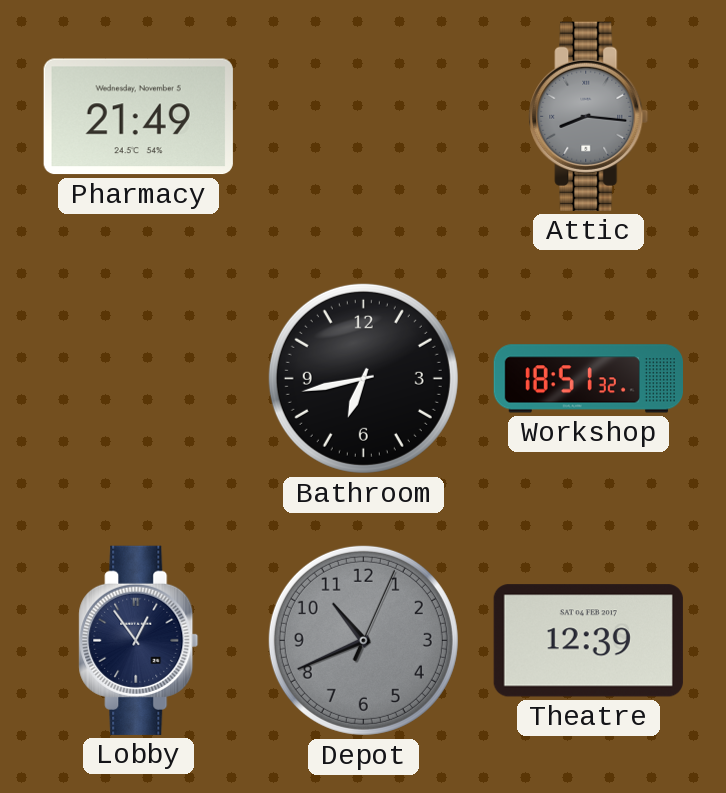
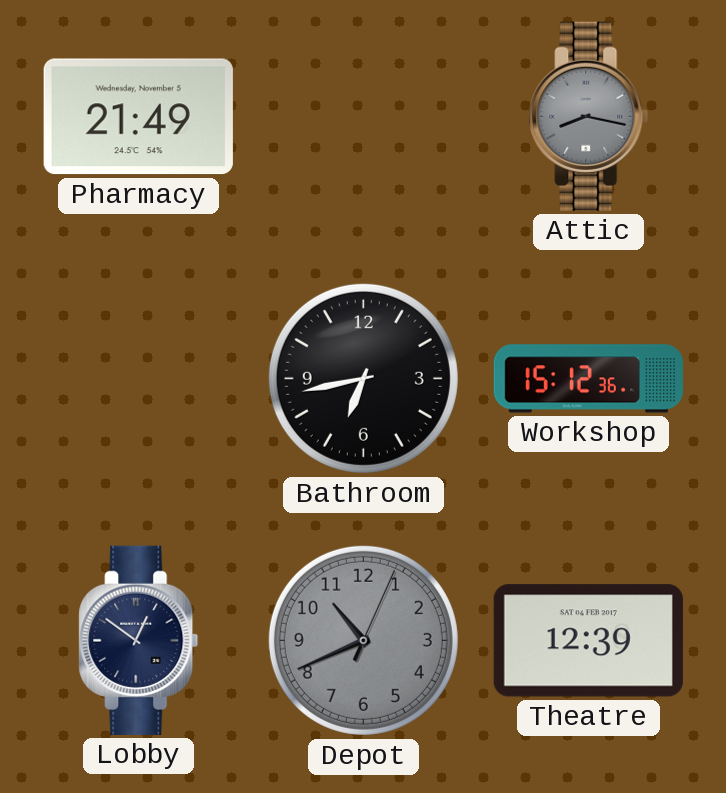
Attic: 8:16 -> 8:17 (589, 116)
Workshop: 18:51 -> 15:12 (588, 379)
Lobby: 12:54 -> 12:51 (139, 640)
